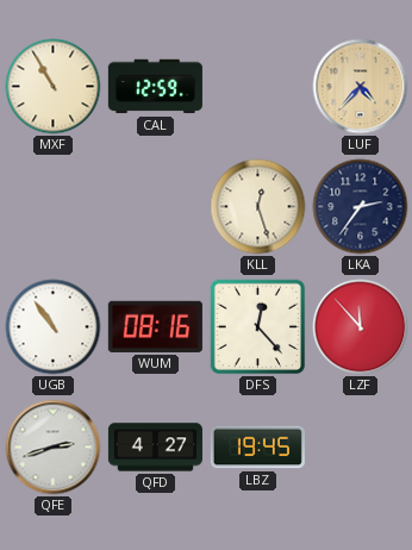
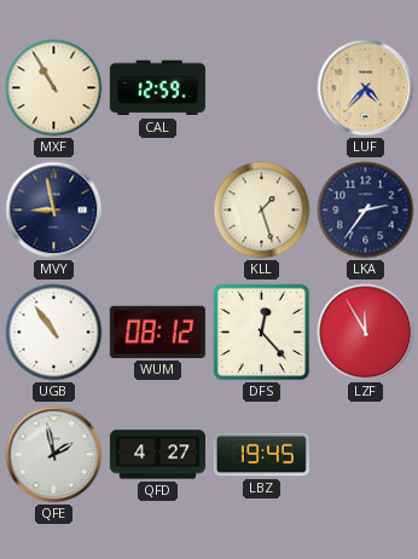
MVY: none -> 8:58 (54, 211)
KLL: 12:27 -> 1:27 (262, 211)
WUM: 08:16 -> 08:12 (157, 332)
LZF: 11:53 -> 11:55 (366, 333)
QFE: 2:42 -> 1:58 (54, 455)
